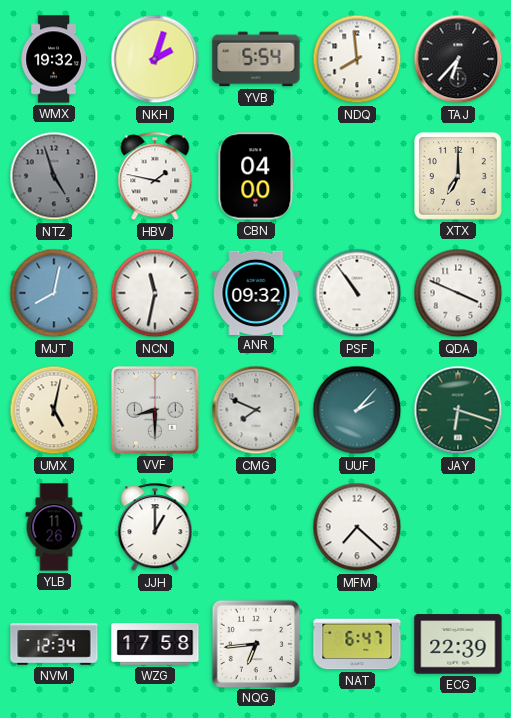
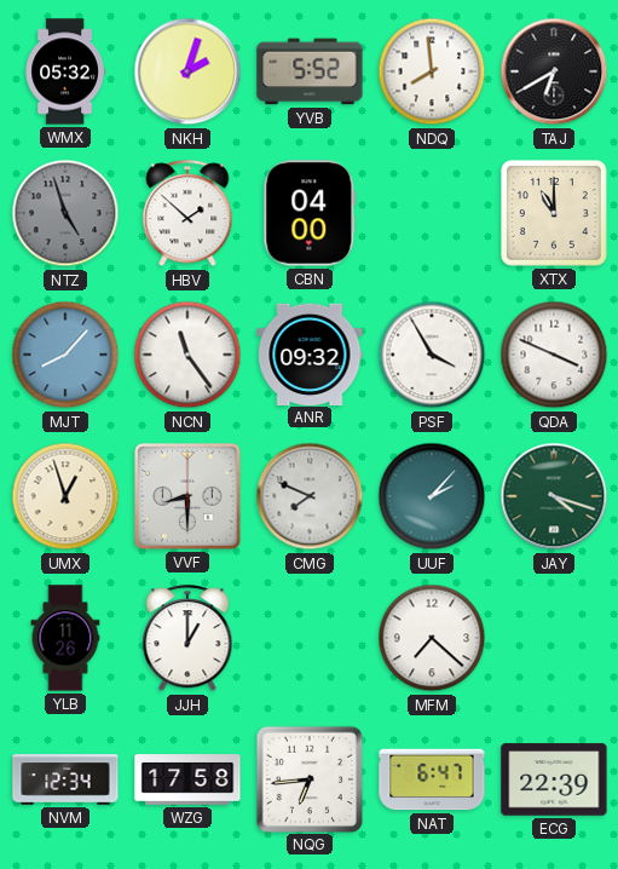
WMX: 19:32 -> 05:32 (65, 71)
YVB: 5:54 -> 5:52 (310, 71)
TAJ: 6:37 -> 6:40 (554, 71)
HBV: 1:47 -> 1:52 (187, 214)
XTX: 7:00 -> 11:00 (554, 213)
MJT: 8:02 -> 8:07 (65, 355)
NCN: 11:32 -> 11:24 (187, 355)
PSF: 10:54 -> 3:55 (432, 355)
UMX: 5:02 -> 12:57 (65, 496)
JAY: 6:18 -> 4:18 (554, 496)
